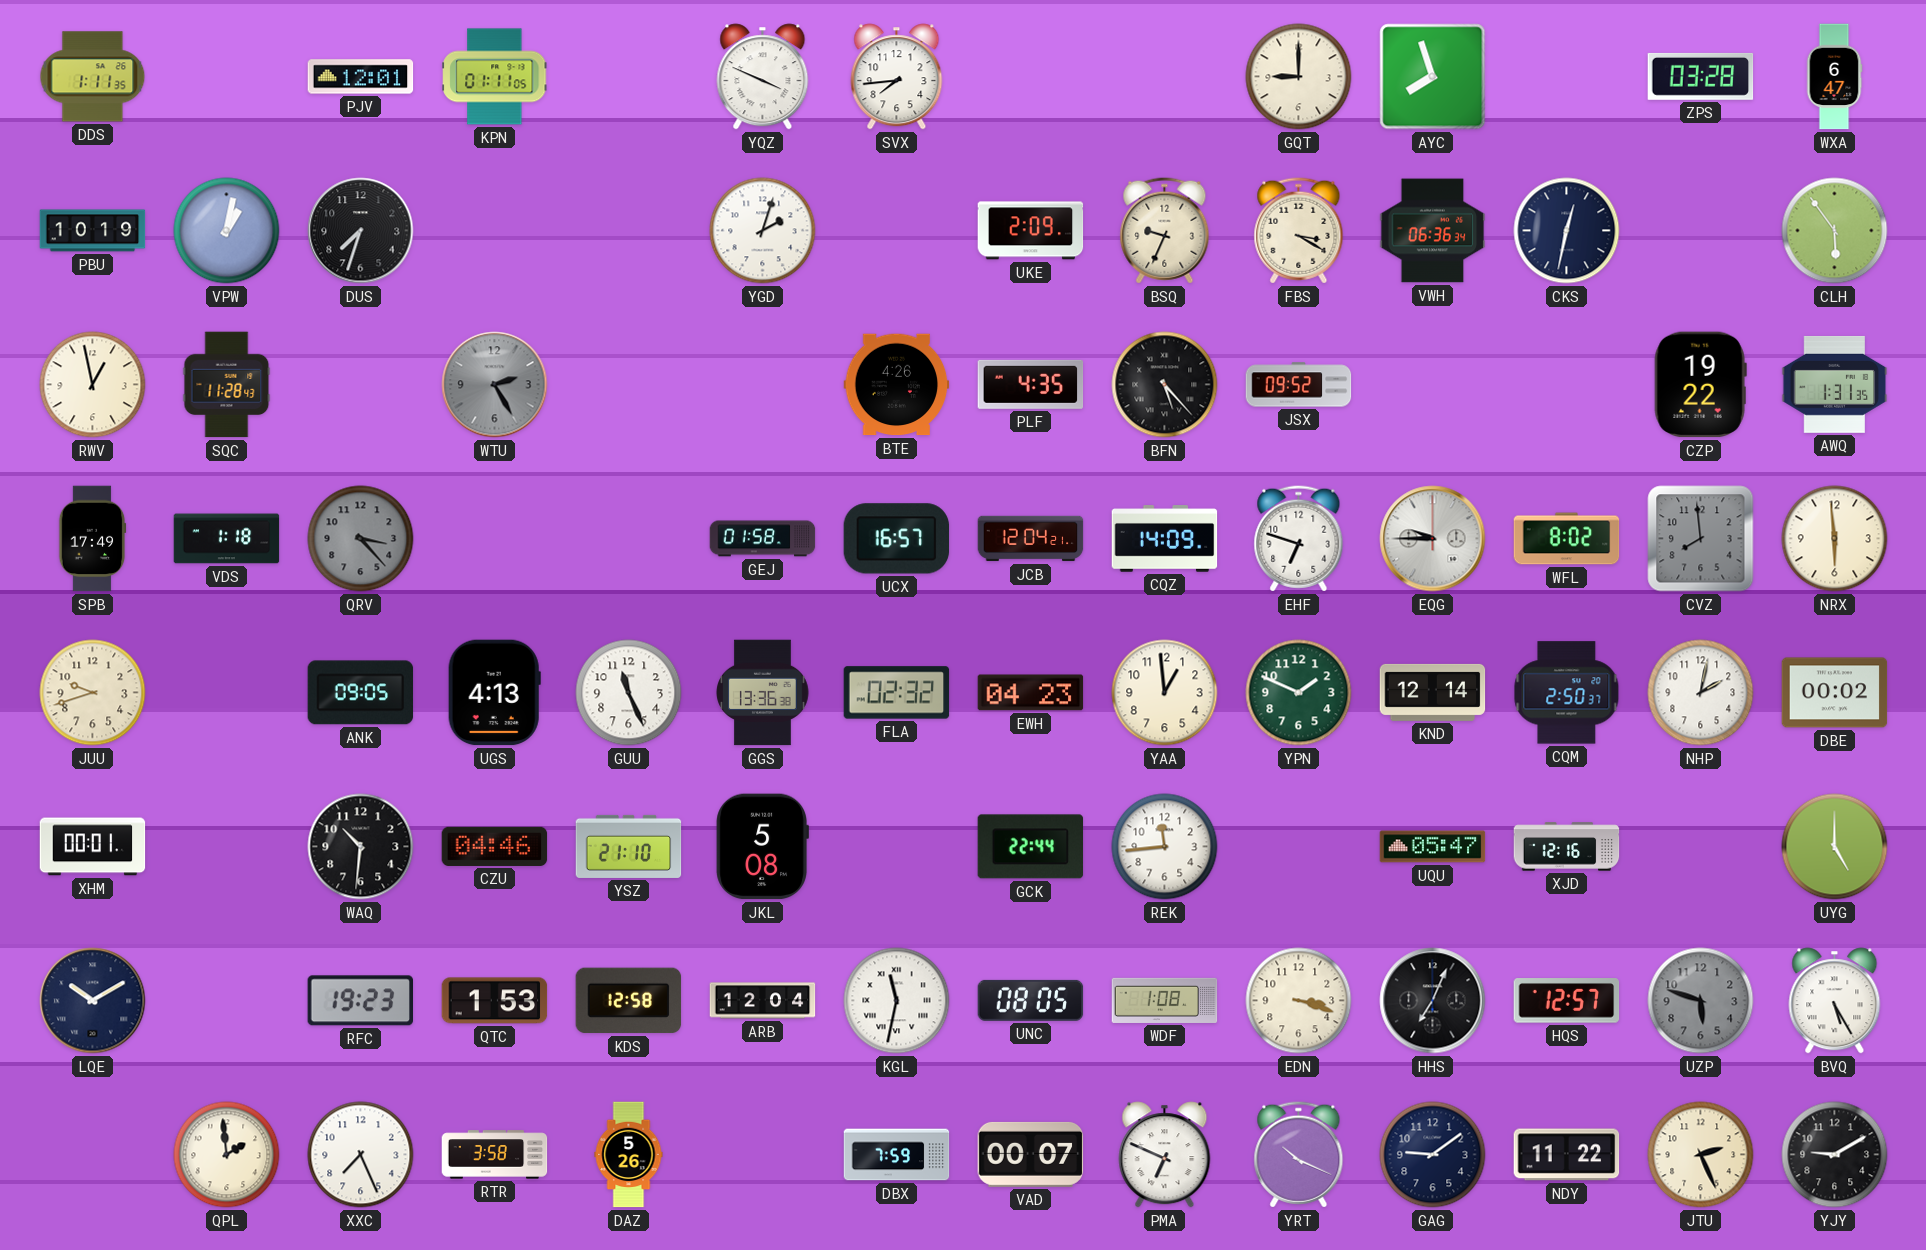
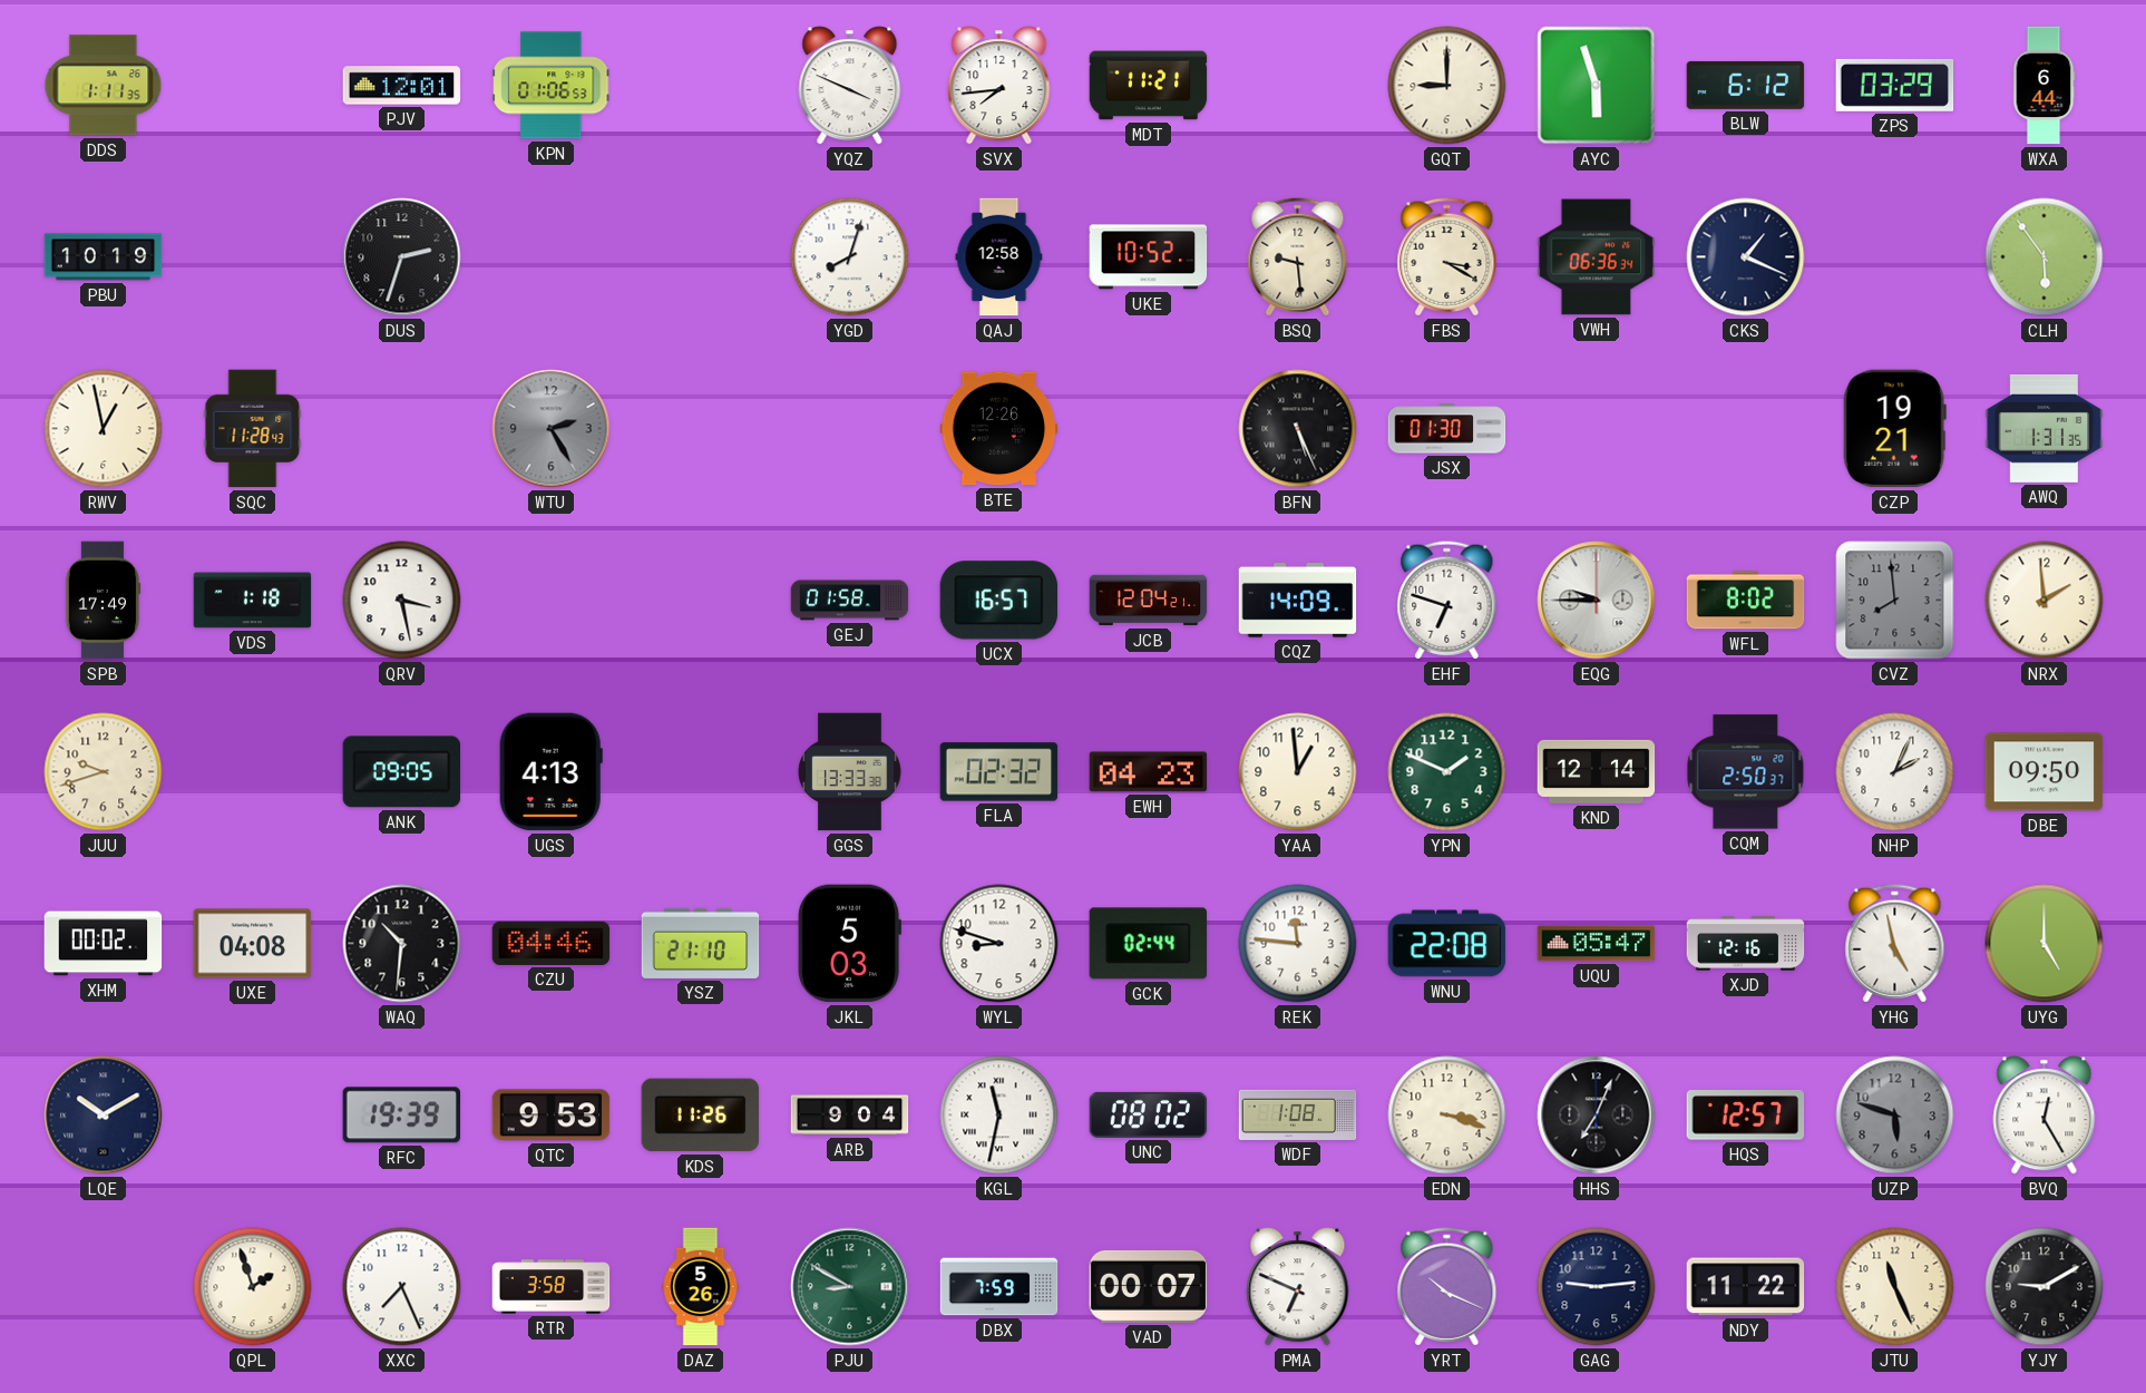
KPN: 01:11 -> 01:06 (552, 86)
MDT: none -> 11:21 (1149, 86)
AYC: 7:57 -> 5:57 (1597, 86)
BLW: none -> 6:12 (1746, 85)
ZPS: 03:28 -> 03:29 (1895, 85)
WXA: 6:47 -> 6:44 (2043, 86)
VPW: 1:02 -> none (227, 231)
DUS: 7:33 -> 2:33 (402, 257)
YGD: 2:03 -> 8:03 (850, 257)
QAJ: none -> 12:58 (999, 257)
UKE: 2:09 -> 10:52 (1149, 257)
BSQ: 9:34 -> 9:29 (1298, 257)
CKS: 12:32 -> 1:19 (1746, 257)
BTE: 4:26 -> 12:26 (999, 429)
PLF: 4:35 -> none (1031, 384)
BFN: 5:23 -> 5:26 (1298, 429)
JSX: 09:52 -> 01:30 (1447, 429)
CZP: 19:22 -> 19:21 (1894, 429)
QRV: 3:23 -> 3:28 (402, 601)
QRV dial: grey -> white (402, 601)
NRX: 5:59 -> 1:59 (2045, 601)
GUU: 11:26 -> none (629, 693)
GGS: 13:36 -> 13:33 (850, 772)
NHP: 2:02 -> 2:04 (1895, 772)
DBE: 00:02 -> 09:50 (2045, 772)
XHM: 00:01 -> 00:02 (104, 944)
UXE: none -> 04:08 (253, 944)
JKL: 5:08 -> 5:03 (849, 944)
WYL: none -> 8:48 (999, 944)
GCK: 22:44 -> 02:44 (1149, 944)
REK: 11:44 -> 11:46 (1298, 944)
WNU: none -> 22:08 (1447, 944)
YHG: none -> 4:58 (1895, 944)
RFC: 19:23 -> 19:39 (401, 1116)
QTC: 1:53 -> 9:53 (552, 1116)
KDS: 12:58 -> 11:26 (701, 1116)
ARB: 12:04 -> 9:04 (850, 1116)
UNC: 08:05 -> 08:02 (1149, 1114)
BVQ: 5:25 -> 12:25 (2045, 1116)
QPL: 1:59 -> 1:57 (253, 1287)
PJU: none -> 8:50 (850, 1287)
GAG: 9:09 -> 9:14 (1597, 1287)
JTU: 2:26 -> 11:26 (1895, 1287)
